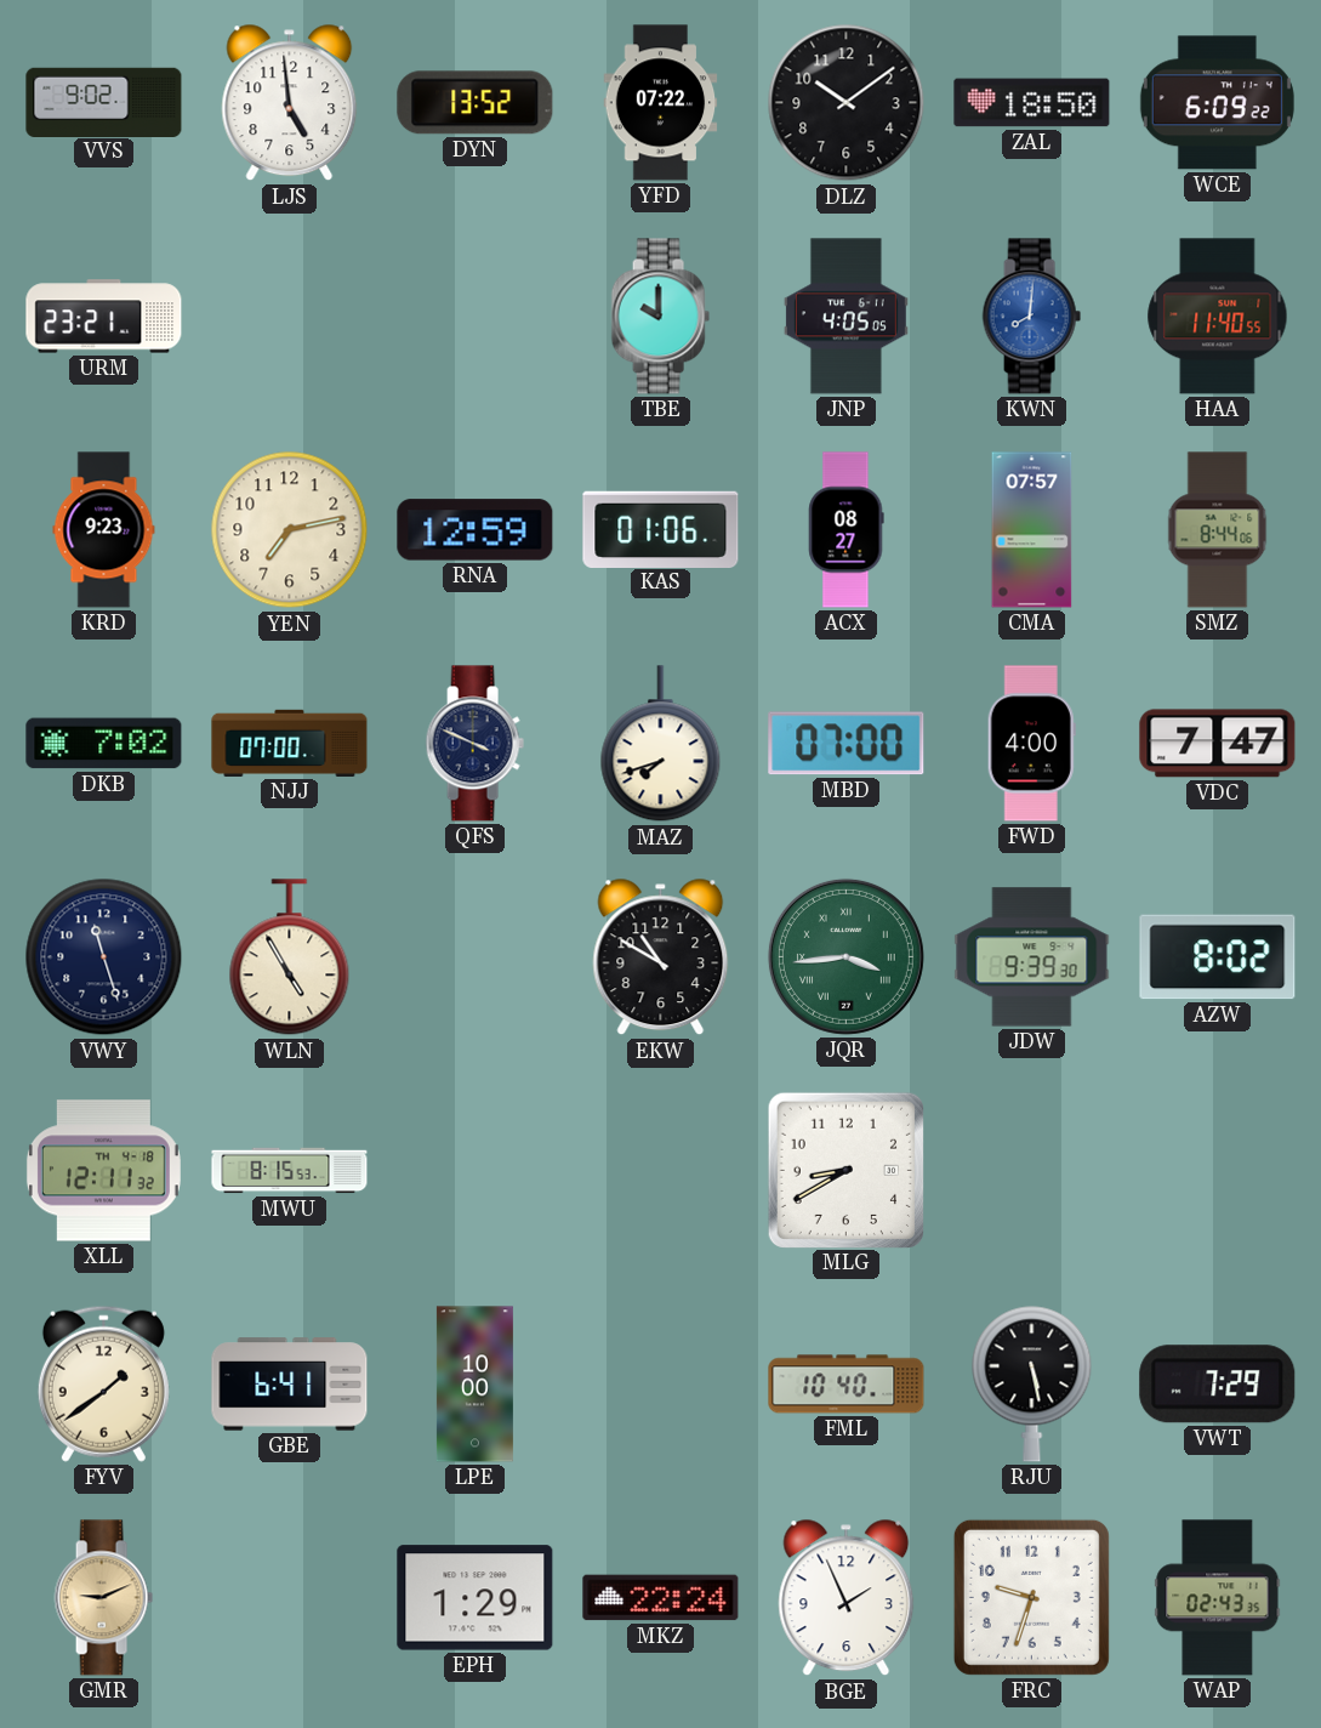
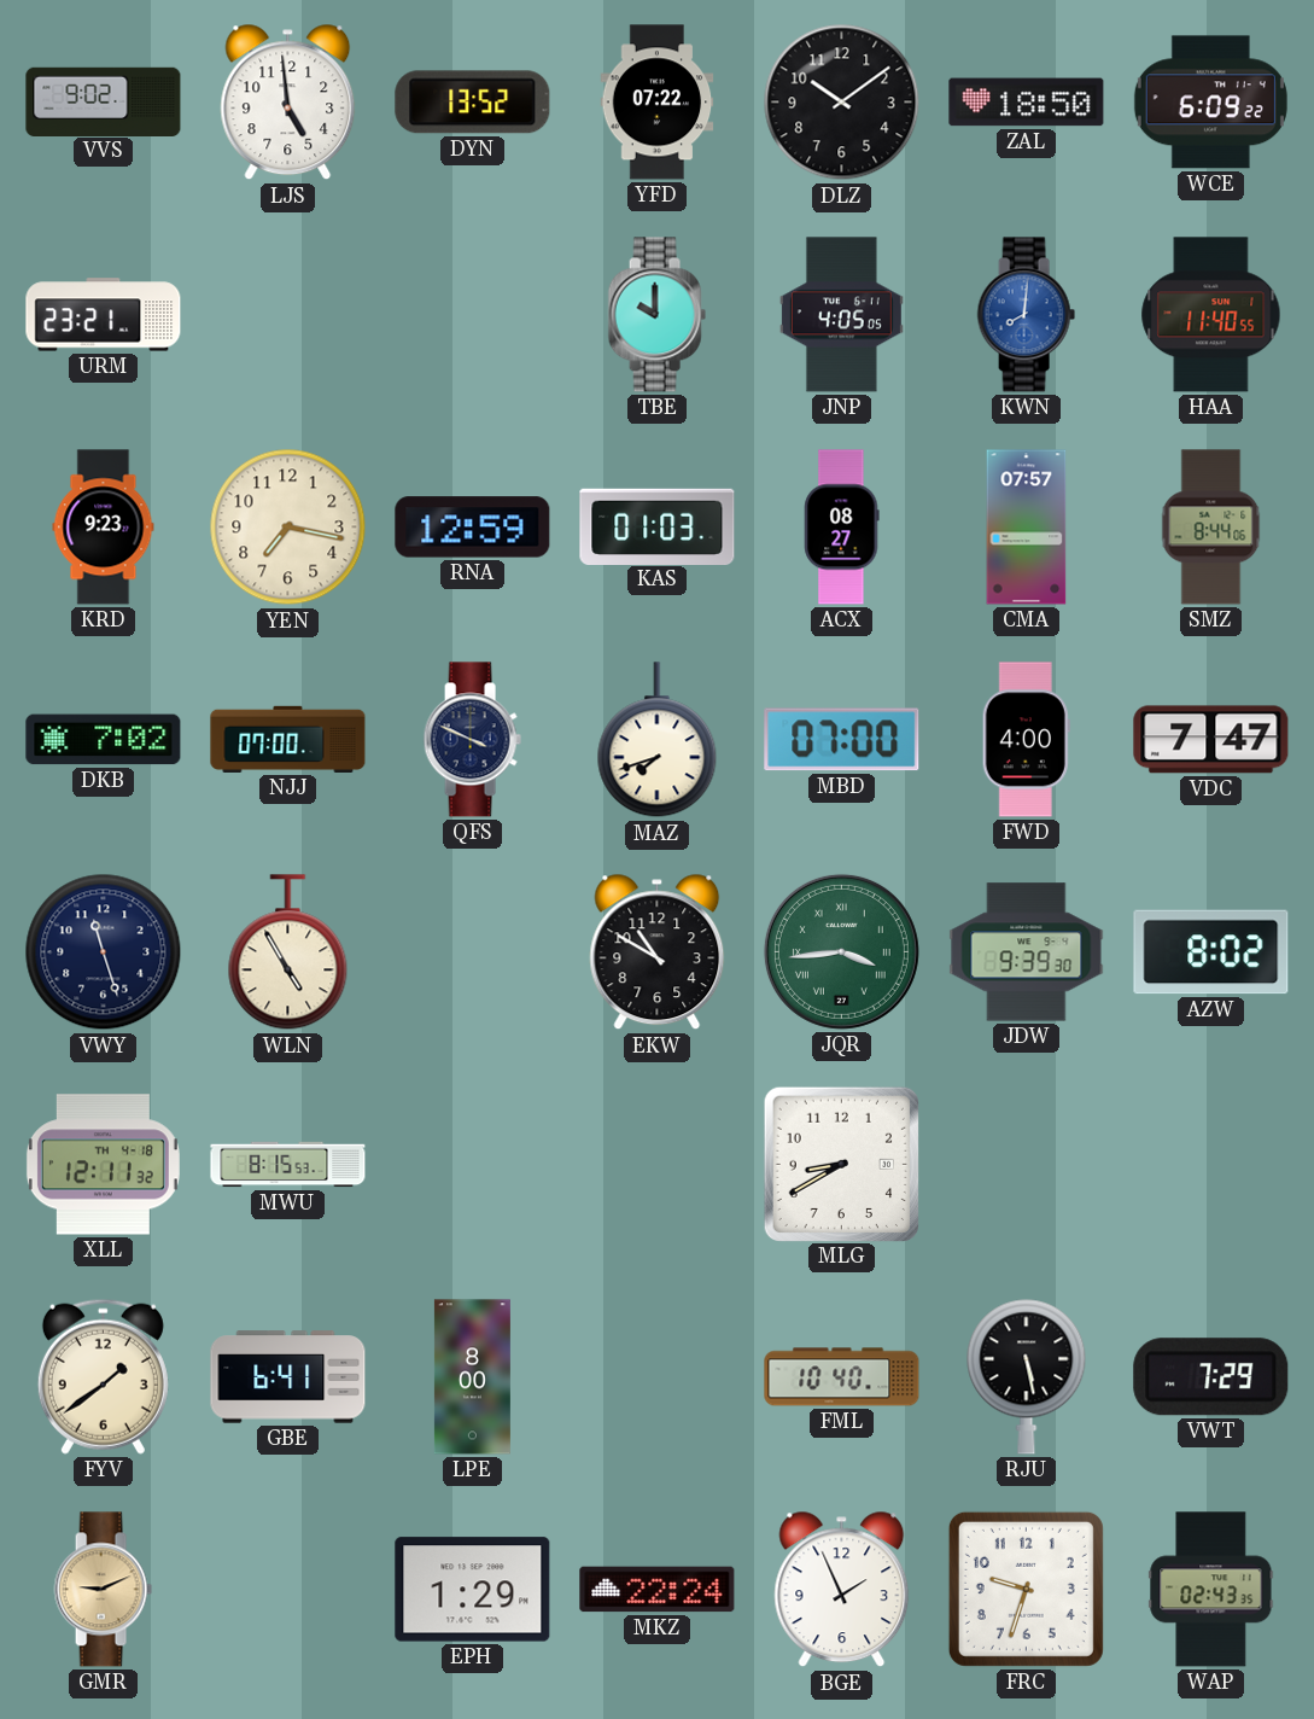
YEN: 7:13 -> 7:17 (288, 528)
KAS: 01:06 -> 01:03 (658, 526)
LPE: 10:00 -> 8:00 (472, 1377)
